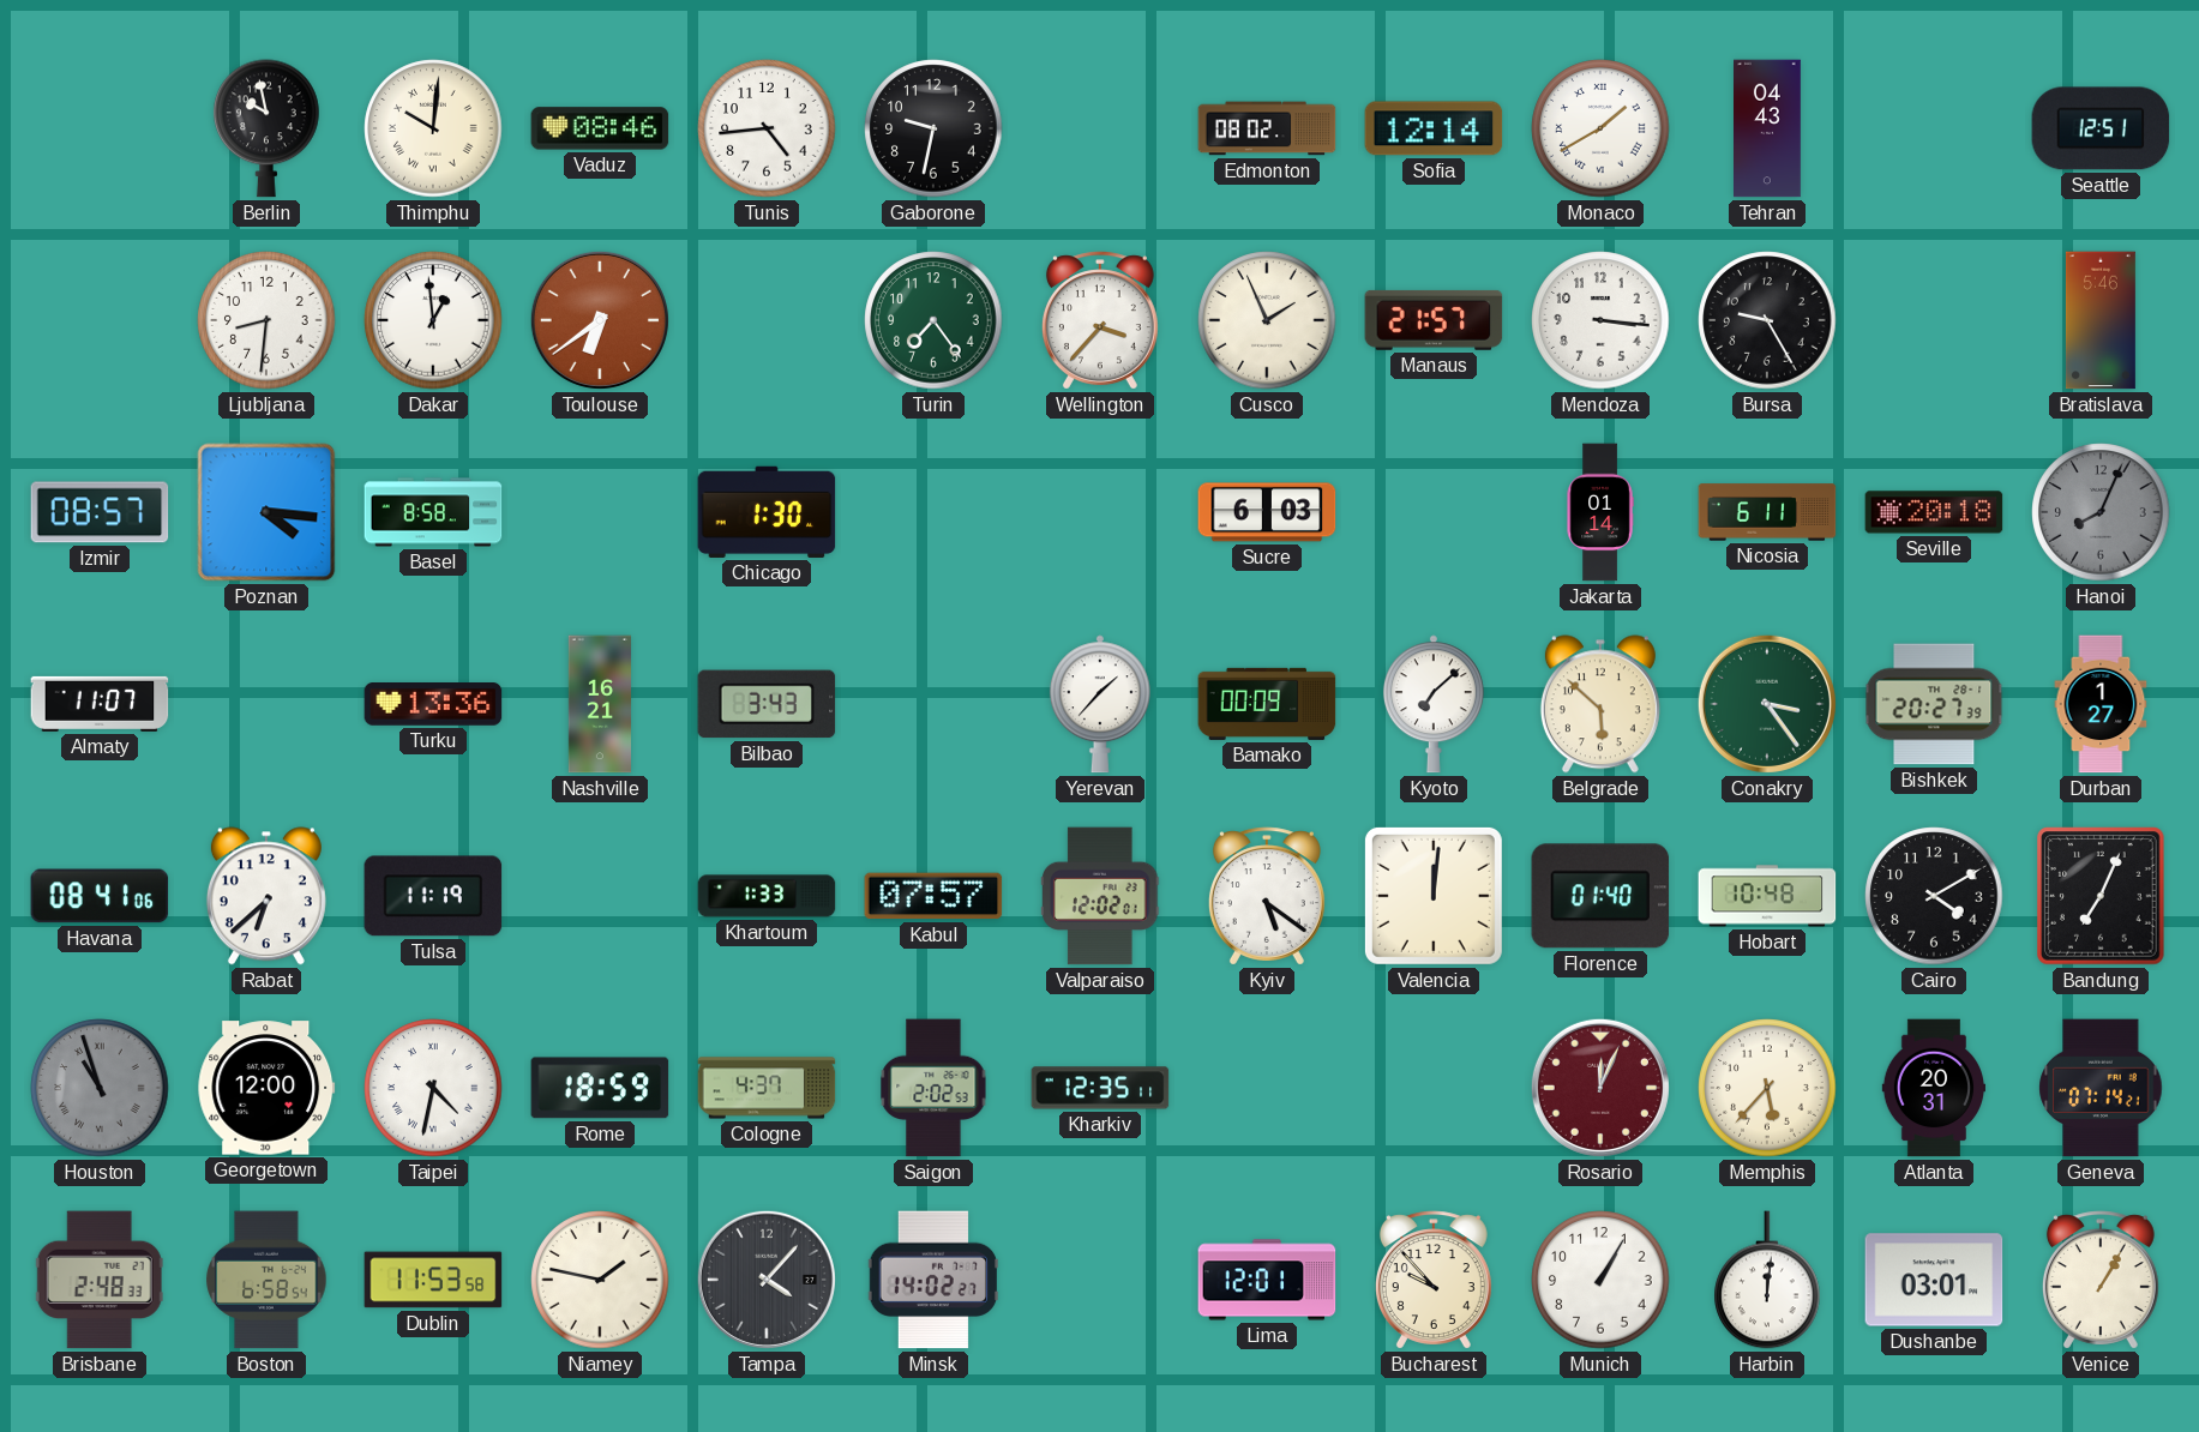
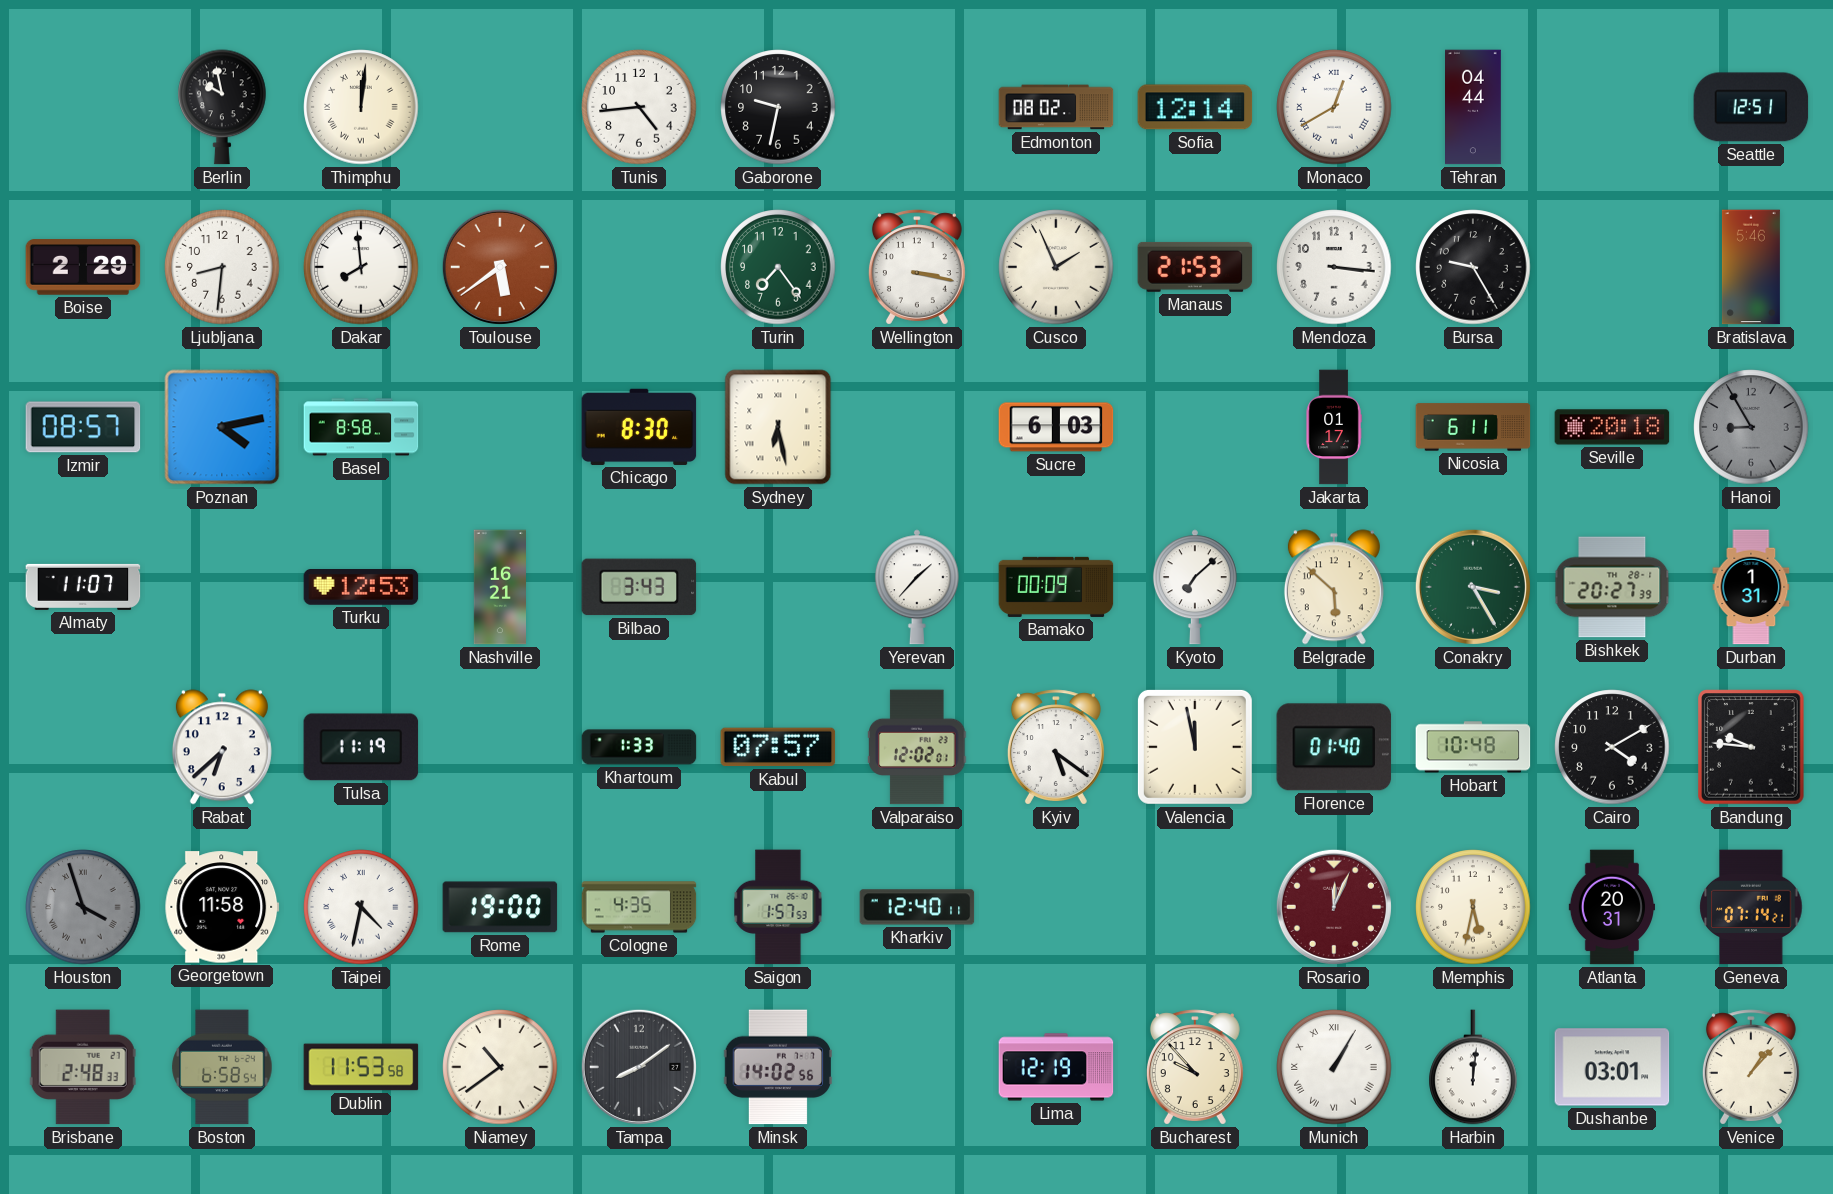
Thimphu: 10:01 -> 12:01 (361, 107)
Vaduz: 08:46 -> none (600, 128)
Monaco: 1:40 -> 12:40 (1334, 107)
Tehran: 04:43 -> 04:44 (1474, 107)
Boise: none -> 2:29 (83, 267)
Dakar: 12:59 -> 7:59 (361, 267)
Toulouse: 6:39 -> 5:39 (500, 267)
Wellington: 3:37 -> 3:17 (917, 267)
Manaus: 21:57 -> 21:53 (1195, 267)
Poznan: 4:16 -> 4:13 (222, 427)
Chicago: 1:30 -> 8:30 (639, 427)
Sydney: none -> 6:28 (778, 427)
Jakarta: 01:14 -> 01:17 (1334, 427)
Hanoi: 8:04 -> 8:55 (1751, 427)
Turku: 13:36 -> 12:53 (361, 588)
Conakry: 3:24 -> 3:25 (1473, 587)
Durban: 1:27 -> 1:31 (1751, 587)
Havana: 08:41 -> none (100, 896)
Valencia: 12:01 -> 11:58 (1195, 747)
Bandung: 7:04 -> 9:46 (1751, 747)
Houston: 10:57 -> 3:57 (83, 907)
Georgetown: 12:00 -> 11:58 (222, 907)
Rome: 18:59 -> 19:00 (500, 907)
Cologne: 4:37 -> 4:35 (639, 907)
Saigon: 2:02 -> 1:57 (778, 907)
Kharkiv: 12:35 -> 12:40 (917, 907)
Memphis: 5:37 -> 5:32 (1473, 907)
Niamey: 1:47 -> 10:39 (500, 1067)
Tampa: 4:07 -> 8:09 (639, 1067)
Minsk: 14:02:27 -> 14:02:56 (777, 1067)
Lima: 12:01 -> 12:19 (1056, 1067)
Munich numerals: Arabic -> Roman (1334, 1067)
Venice: 1:05 -> 1:07 (1751, 1067)
